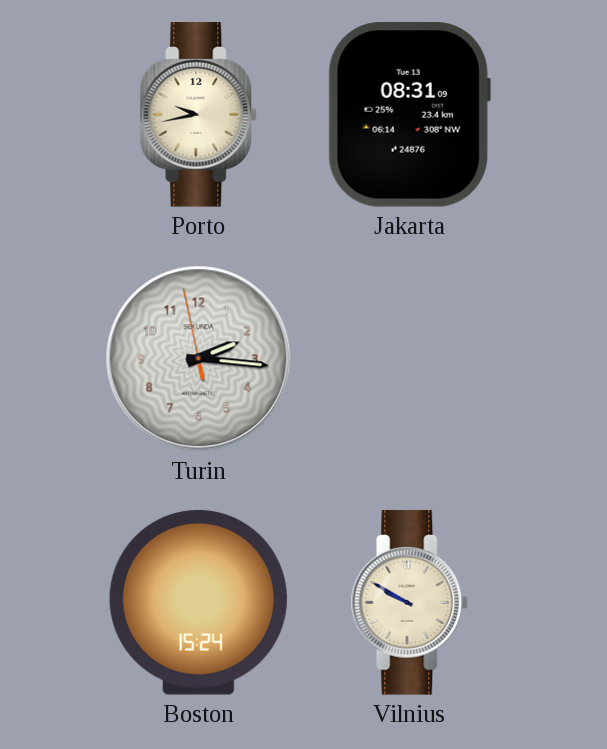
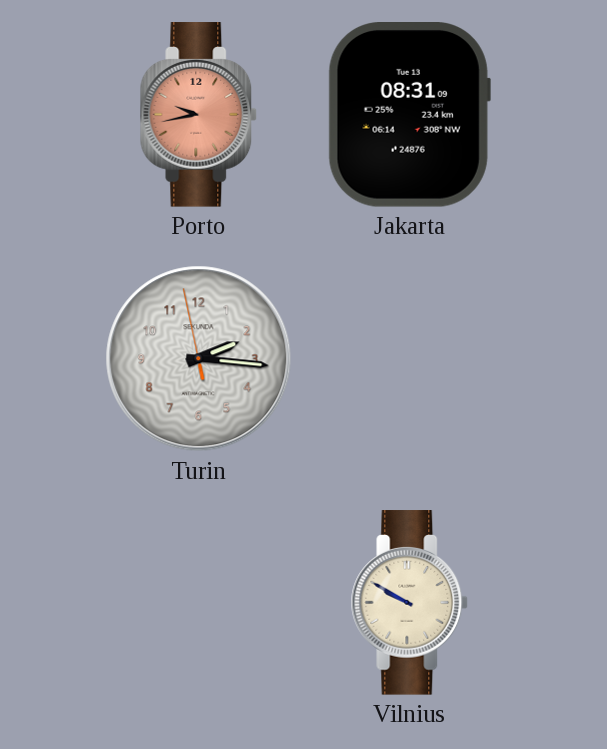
Porto dial: cream -> salmon (199, 115)
Boston: 15:24 -> none (198, 602)
